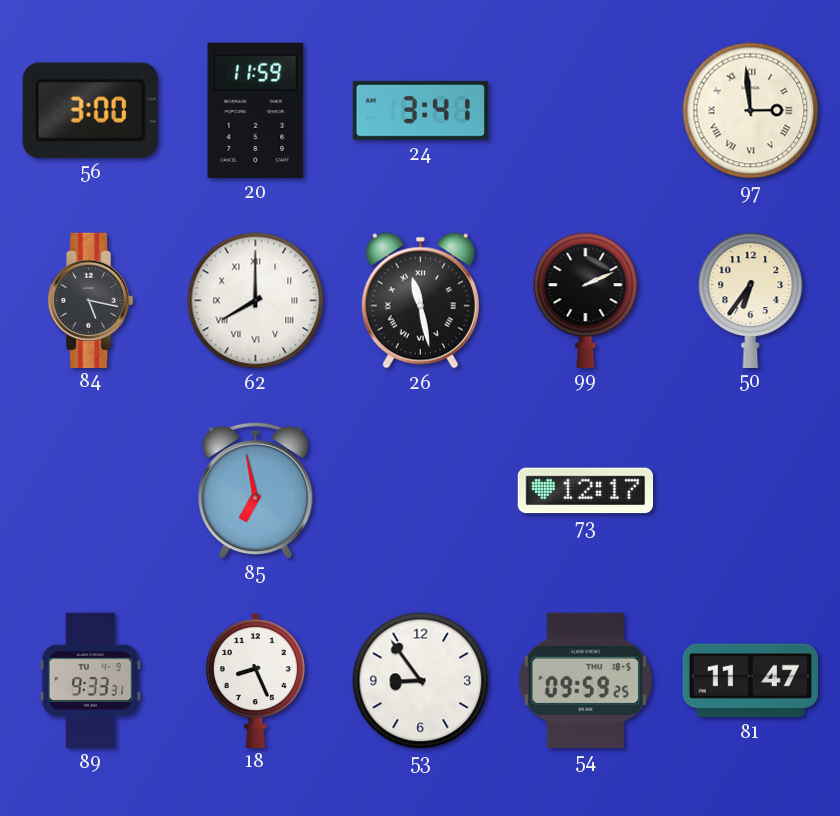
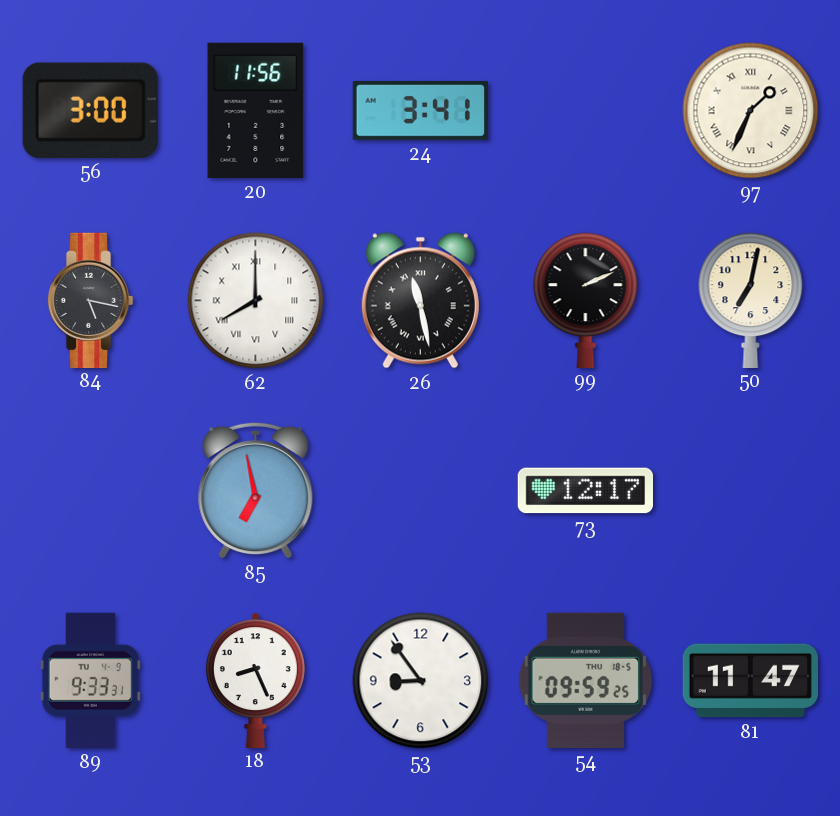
20: 11:59 -> 11:56 (256, 110)
97: 2:59 -> 1:34 (751, 111)
50: 6:36 -> 7:02 (751, 300)
